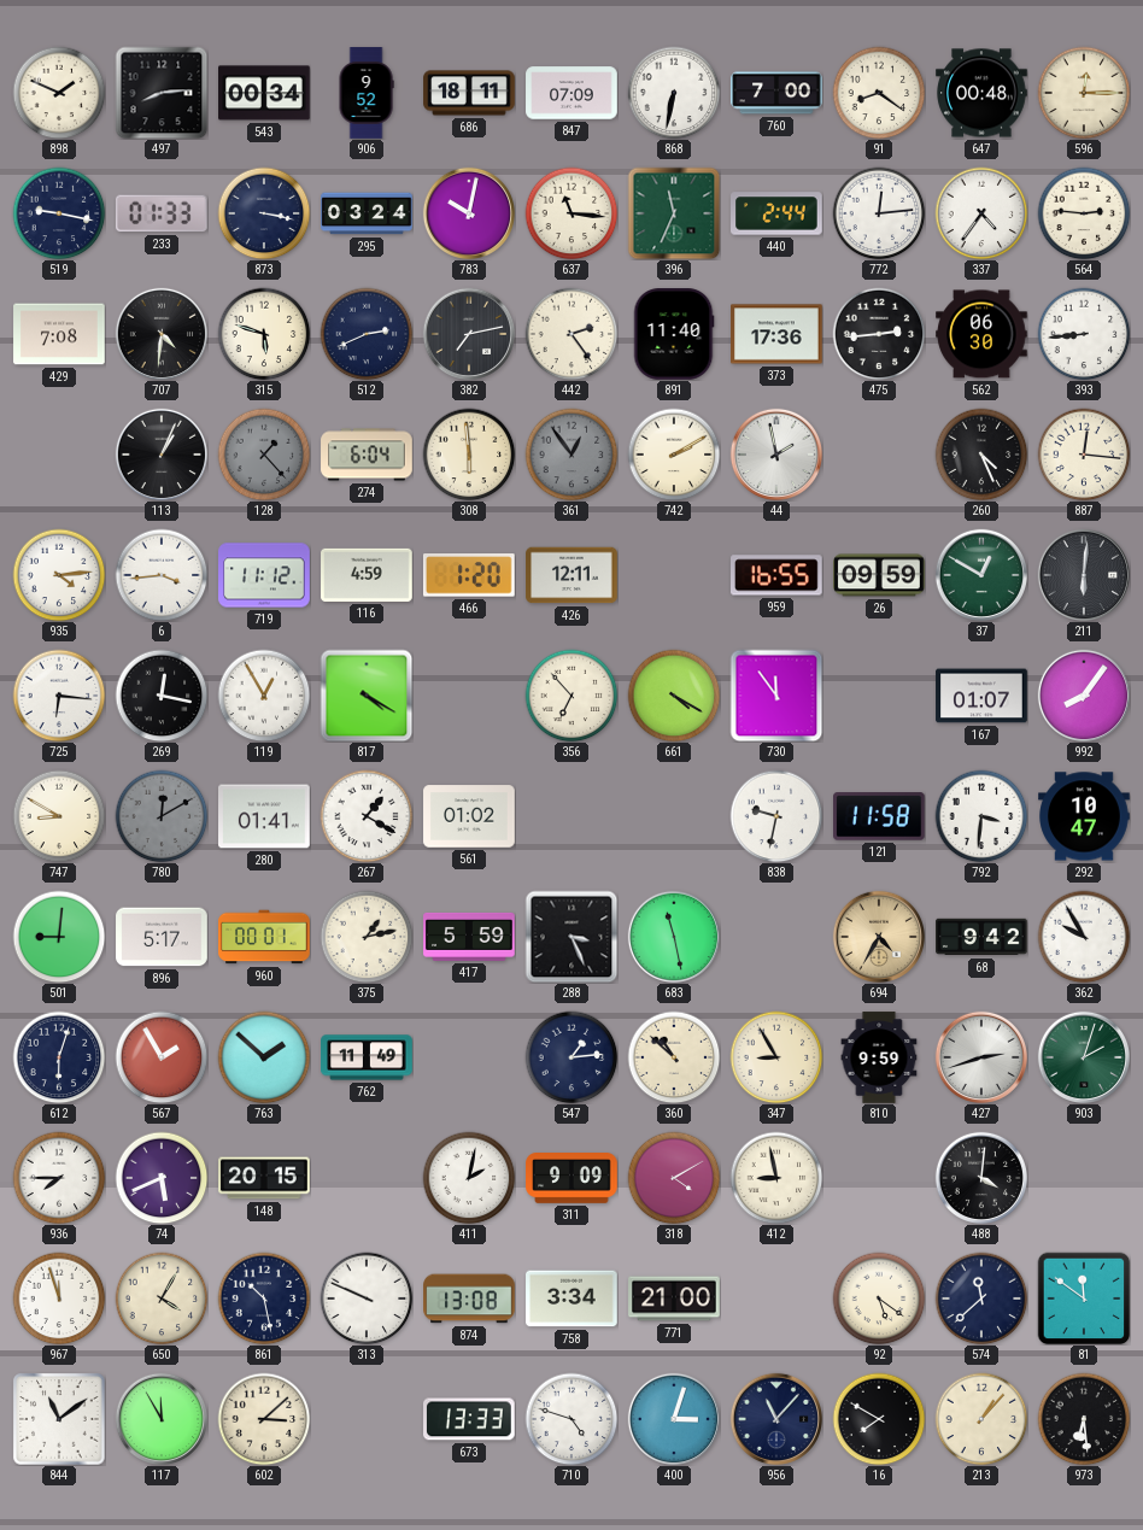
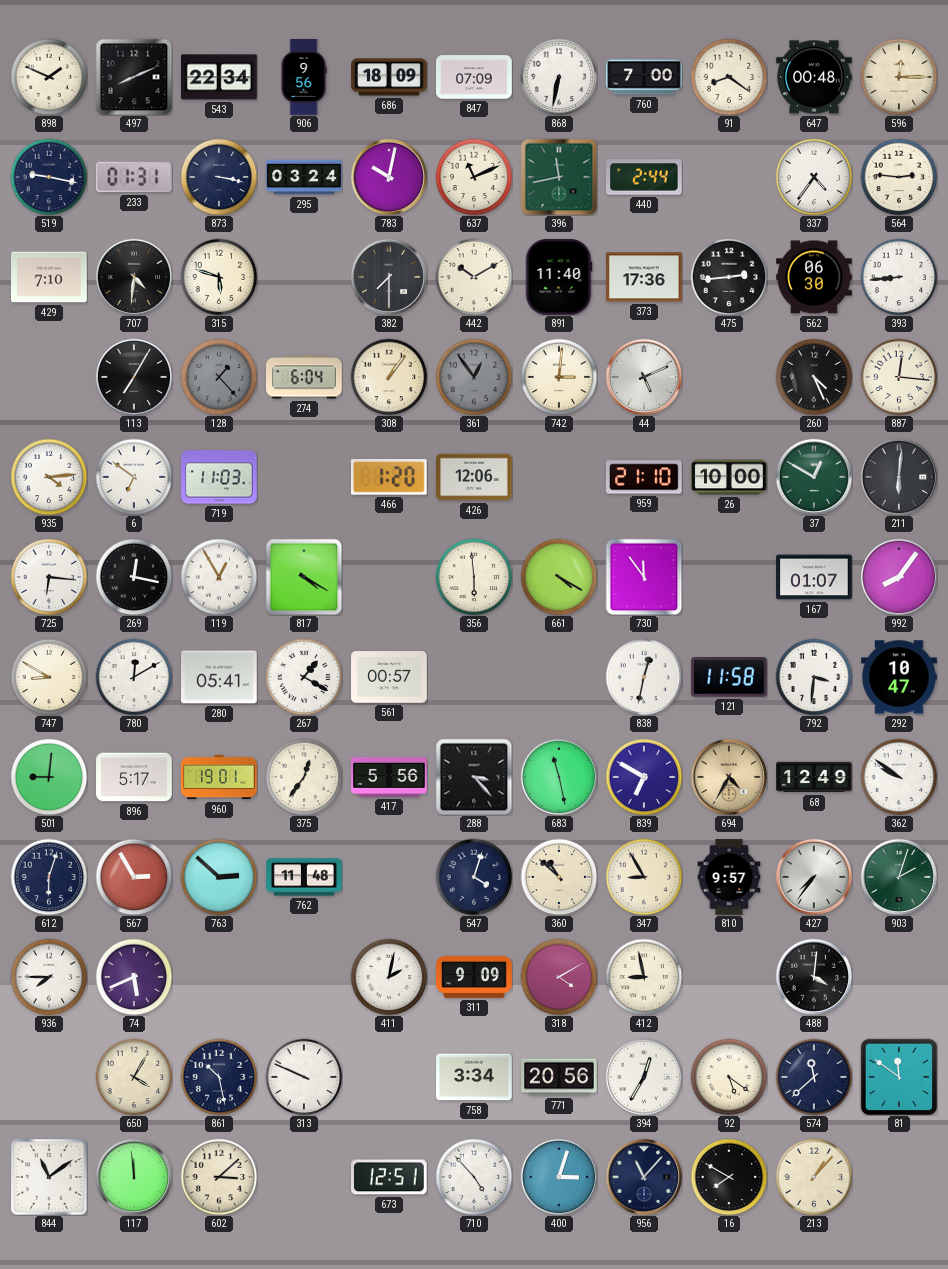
497: 8:14 -> 8:11 (134, 77)
543: 00:34 -> 22:34 (219, 77)
906: 9:52 -> 9:56 (304, 77)
686: 18:11 -> 18:09 (389, 77)
233: 01:33 -> 01:31 (134, 177)
637: 11:16 -> 11:11 (474, 177)
396: 11:34 -> 11:43 (559, 177)
772: 12:14 -> none (879, 213)
429: 7:08 -> 7:10 (49, 277)
512: 2:41 -> none (367, 334)
382: 7:13 -> 7:30 (388, 276)
442: 2:24 -> 10:10 (474, 277)
113: 1:04 -> 7:05 (133, 376)
308: 5:59 -> 1:06 (389, 377)
742: 2:10 -> 3:01 (559, 377)
44: 1:58 -> 5:11 (643, 376)
6: 3:44 -> 6:51 (134, 477)
719: 11:12 -> 11:03 (219, 477)
116: 4:59 -> none (367, 575)
426: 12:11 -> 12:06 (474, 477)
959: 16:55 -> 21:10 (645, 477)
26: 09:59 -> 10:00 (729, 477)
356: 6:53 -> 5:59 (474, 577)
780 dial: grey -> white (134, 677)
280: 01:41 -> 05:41 (219, 677)
561: 01:02 -> 00:57 (389, 677)
838: 9:32 -> 12:32 (644, 677)
960: 00:01 -> 19:01 (219, 777)
375: 1:13 -> 12:36 (304, 777)
417: 5:59 -> 5:56 (389, 777)
288: 3:26 -> 3:23 (474, 777)
839: none -> 6:50 (644, 777)
68: 9:42 -> 12:49 (814, 777)
362: 9:55 -> 9:51 (899, 777)
567: 1:55 -> 2:55 (134, 877)
763: 1:52 -> 2:52 (219, 877)
762: 11:49 -> 11:48 (304, 877)
547: 1:14 -> 4:03 (474, 877)
810: 9:59 -> 9:57 (729, 877)
427: 2:42 -> 7:36 (813, 876)
148: 20:15 -> none (264, 1178)
967: 11:57 -> none (59, 1299)
874: 13:08 -> none (469, 1299)
771: 21:00 -> 20:56 (559, 1077)
394: none -> 12:35 (643, 1076)
117: 11:55 -> 11:59 (133, 1176)
673: 13:33 -> 12:51 (390, 1177)
710: 4:48 -> 4:53 (474, 1177)
973: 6:29 -> none (1084, 1419)
